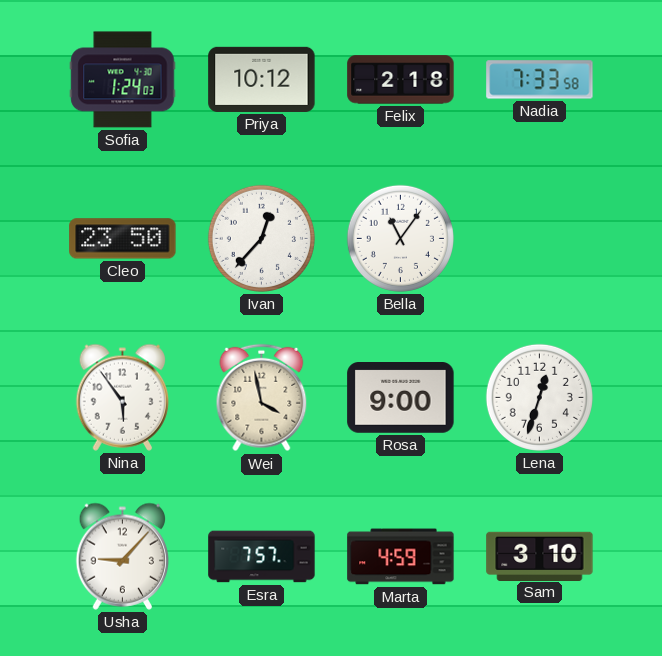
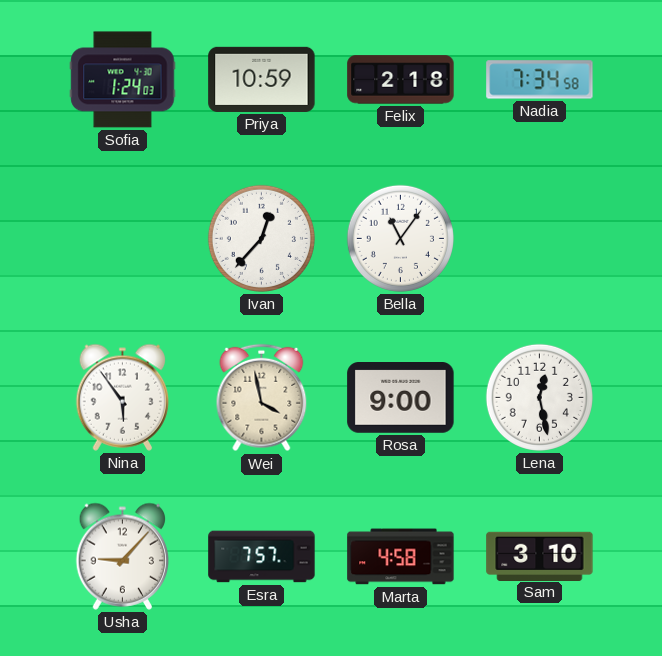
Priya: 10:12 -> 10:59 (262, 79)
Nadia: 7:33 -> 7:34 (540, 80)
Cleo: 23:50 -> none (123, 239)
Lena: 12:33 -> 12:28 (539, 397)
Marta: 4:59 -> 4:58 (401, 557)
